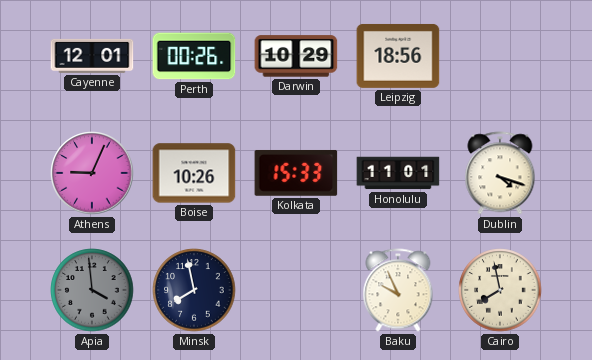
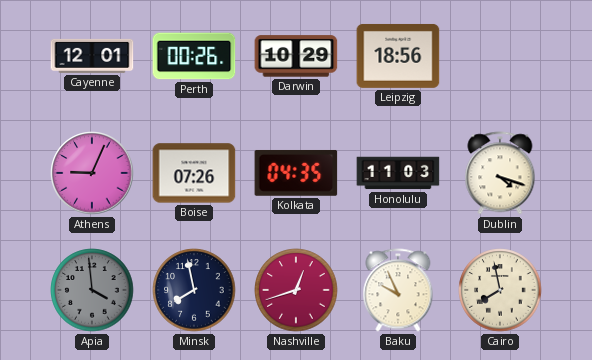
Boise: 10:26 -> 07:26 (194, 173)
Kolkata: 15:33 -> 04:35 (296, 173)
Honolulu: 11:01 -> 11:03 (398, 173)
Nashville: none -> 12:42 (296, 290)
